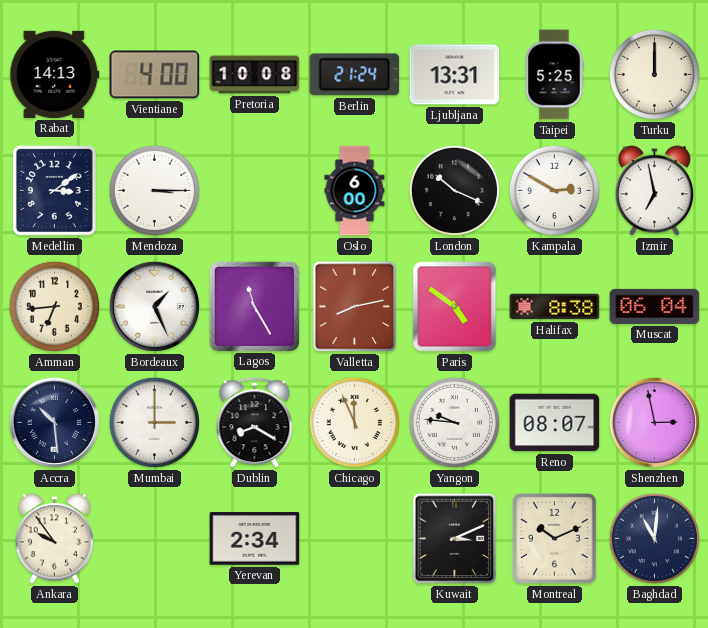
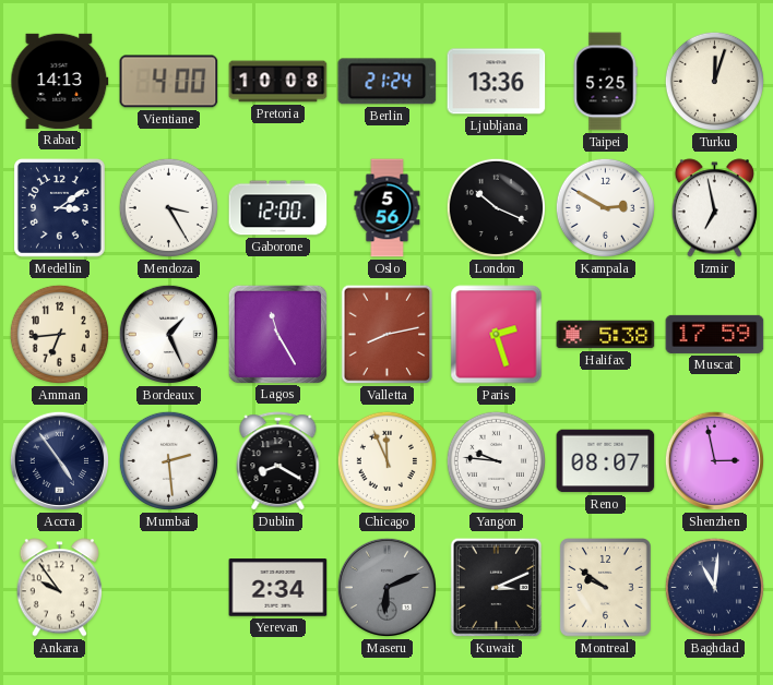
Ljubljana: 13:31 -> 13:36 (497, 82)
Turku: 12:00 -> 12:03 (714, 81)
Mendoza: 3:15 -> 3:25 (168, 207)
Gaborone: none -> 12:00 (278, 208)
Oslo: 6:00 -> 5:56 (388, 208)
Paris: 4:51 -> 2:27 (497, 335)
Halifax: 8:38 -> 5:38 (606, 335)
Muscat: 06:04 -> 17:59 (715, 334)
Accra: 10:29 -> 4:54 (59, 460)
Mumbai: 3:00 -> 2:29 (168, 460)
Maseru: none -> 6:11 (386, 587)
Montreal: 10:11 -> 9:51 (606, 588)
